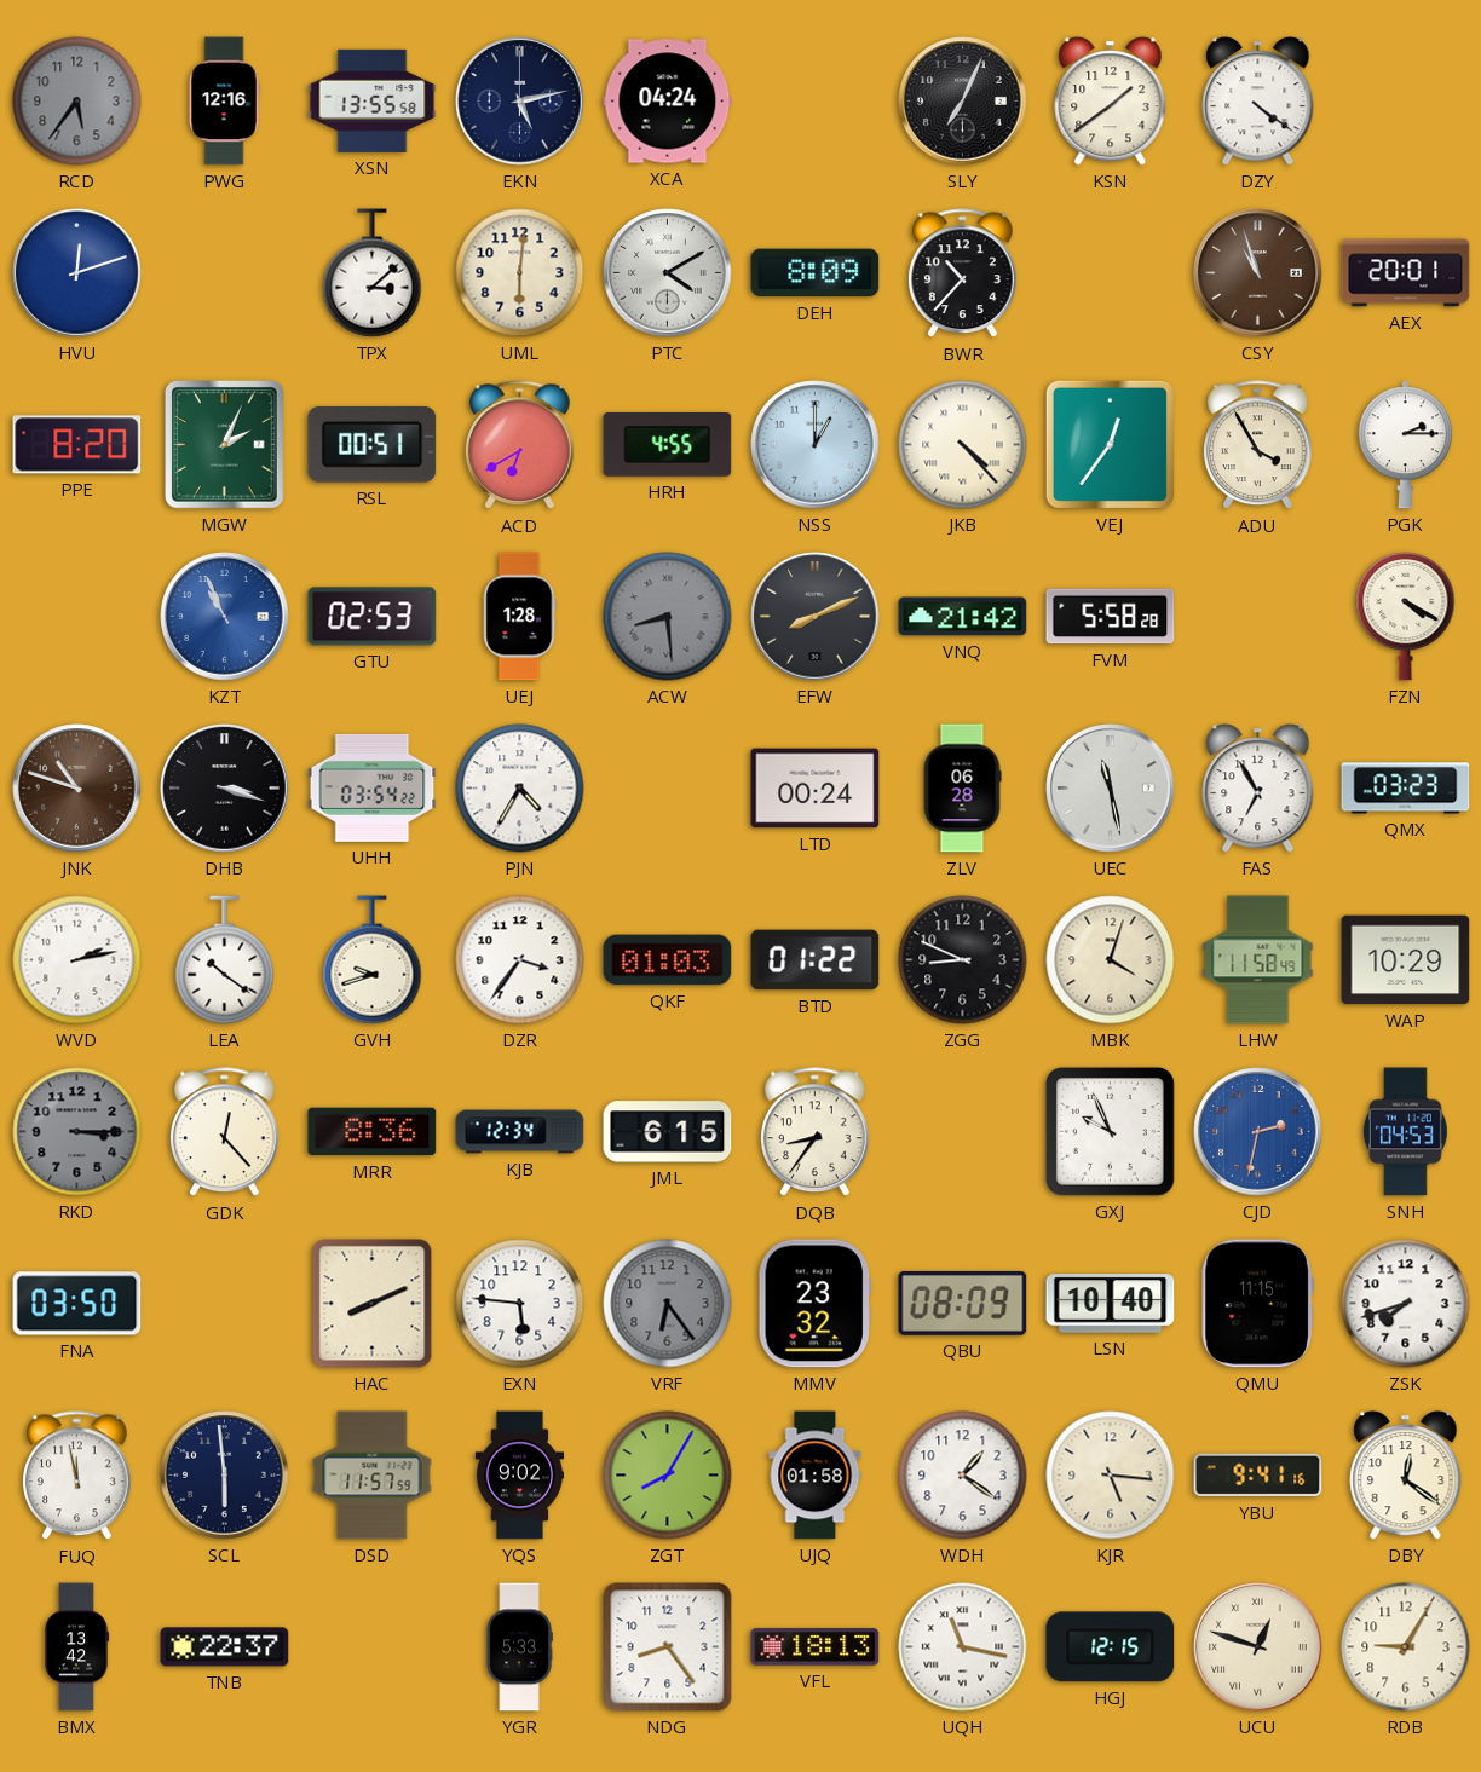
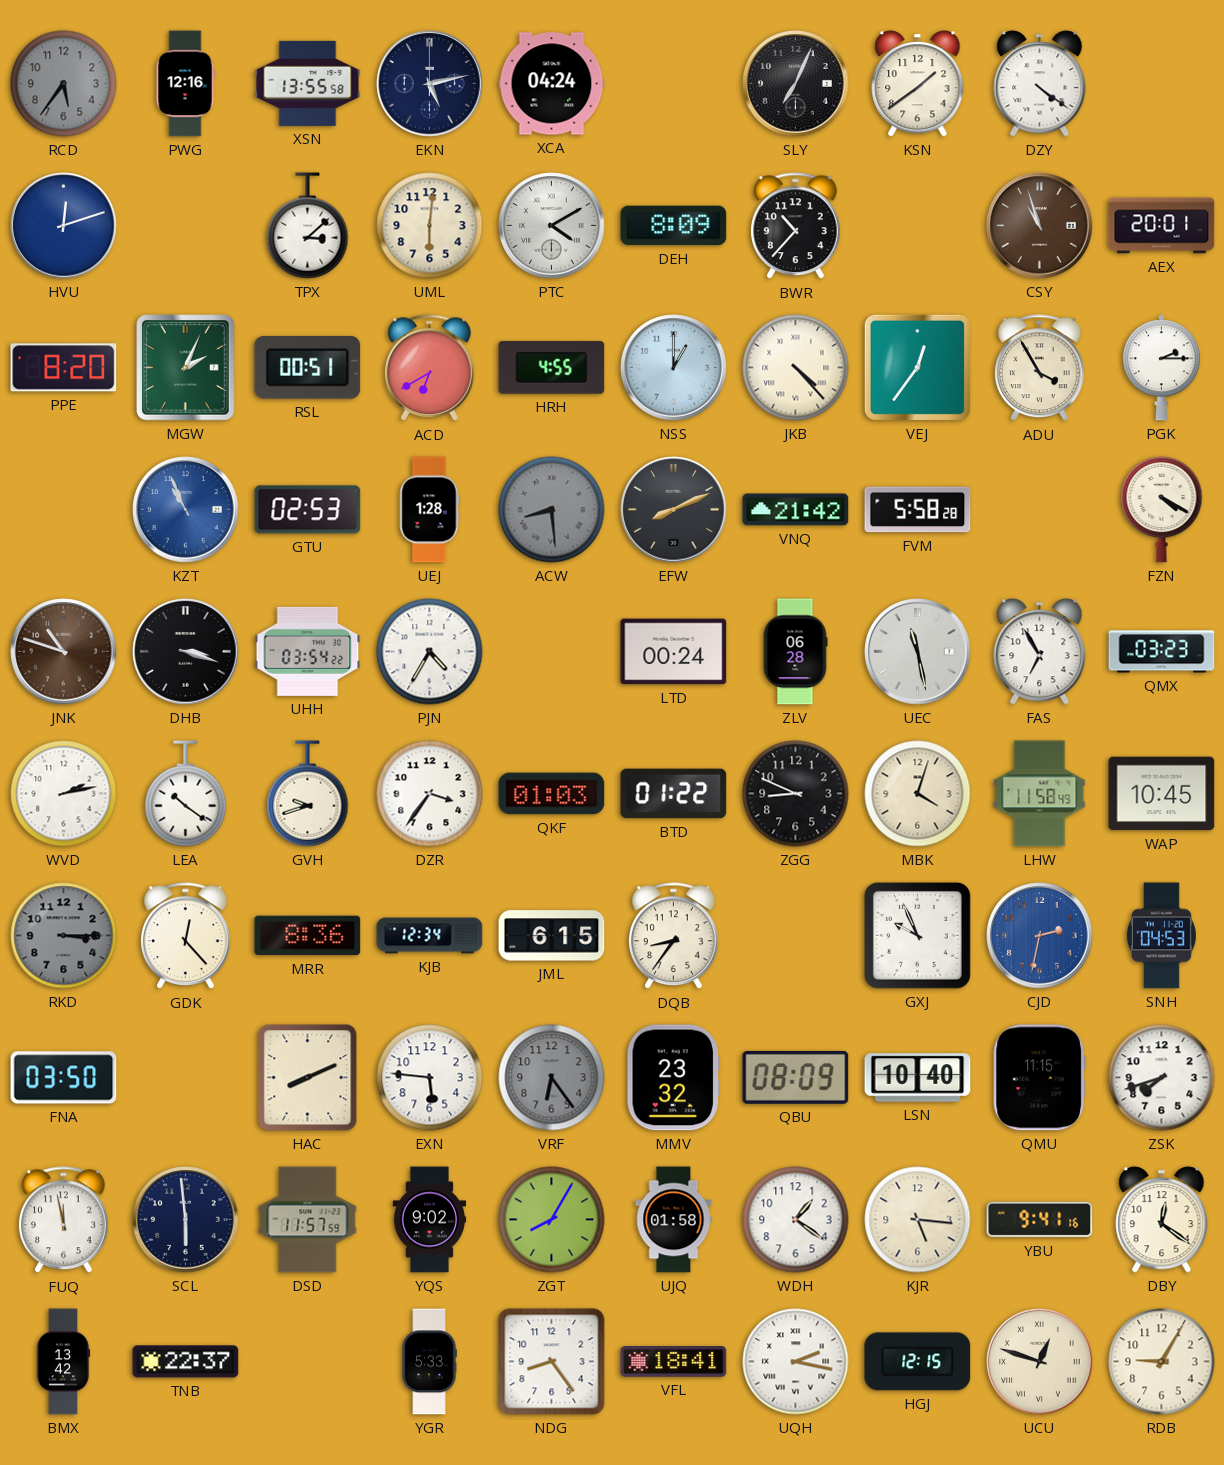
WAP: 10:29 -> 10:45 (1162, 794)
VFL: 18:13 -> 18:41 (674, 1362)
UQH: 11:17 -> 2:17 (796, 1362)
